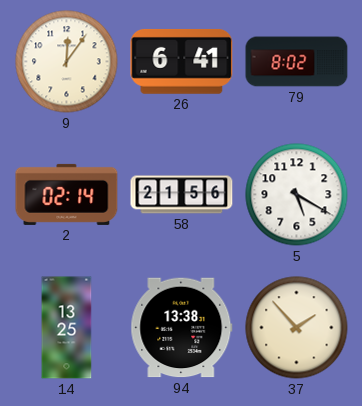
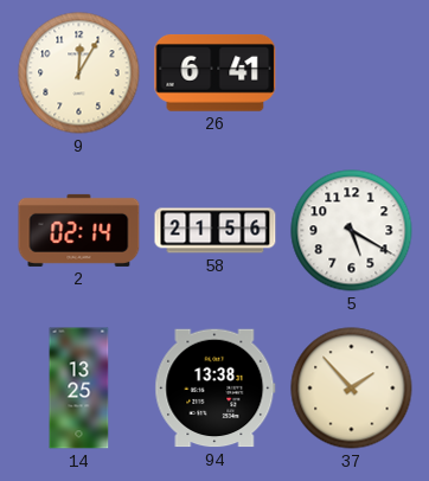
9: 12:06 -> 12:05 (79, 73)
79: 8:02 -> none (297, 62)
